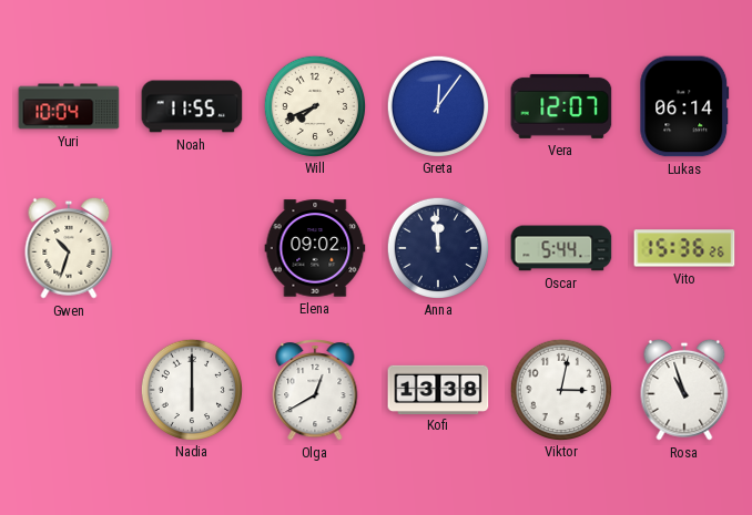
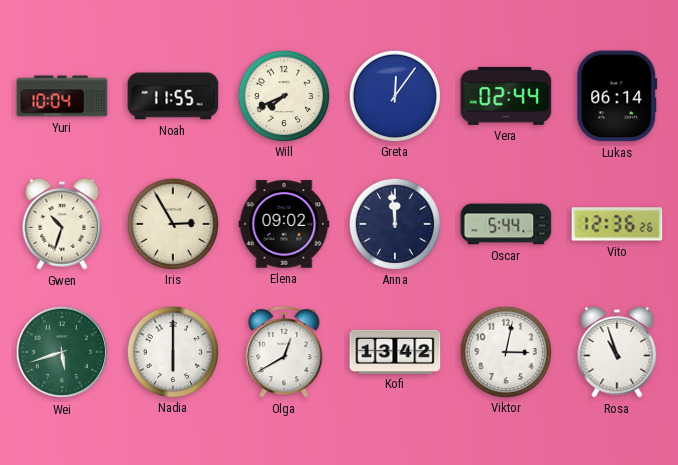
Vera: 12:07 -> 02:44 (506, 96)
Iris: none -> 2:55 (172, 223)
Vito: 15:36 -> 12:36 (617, 224)
Wei: none -> 5:42 (62, 352)
Kofi: 13:38 -> 13:42 (395, 351)
